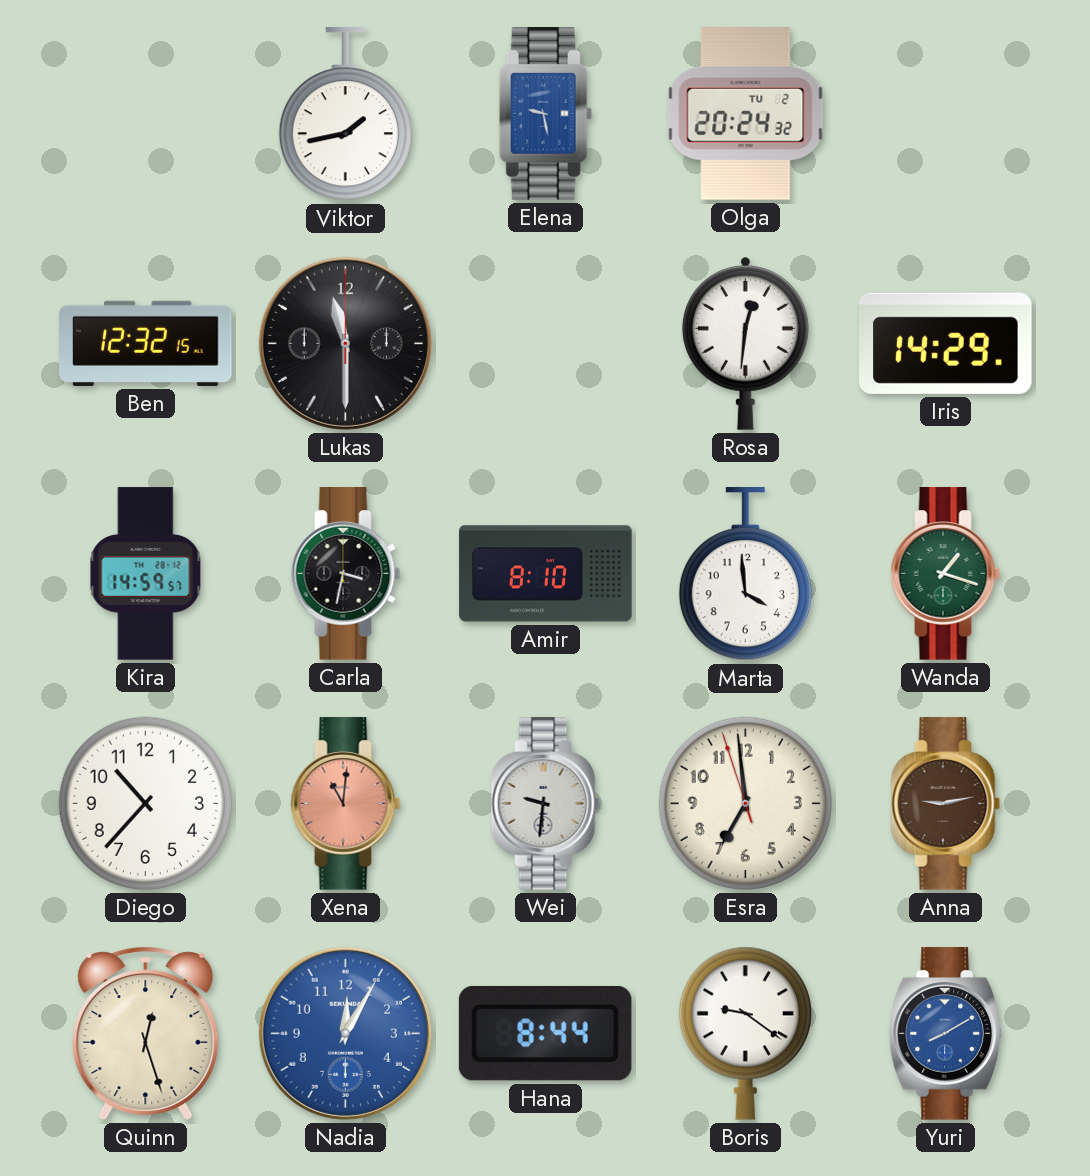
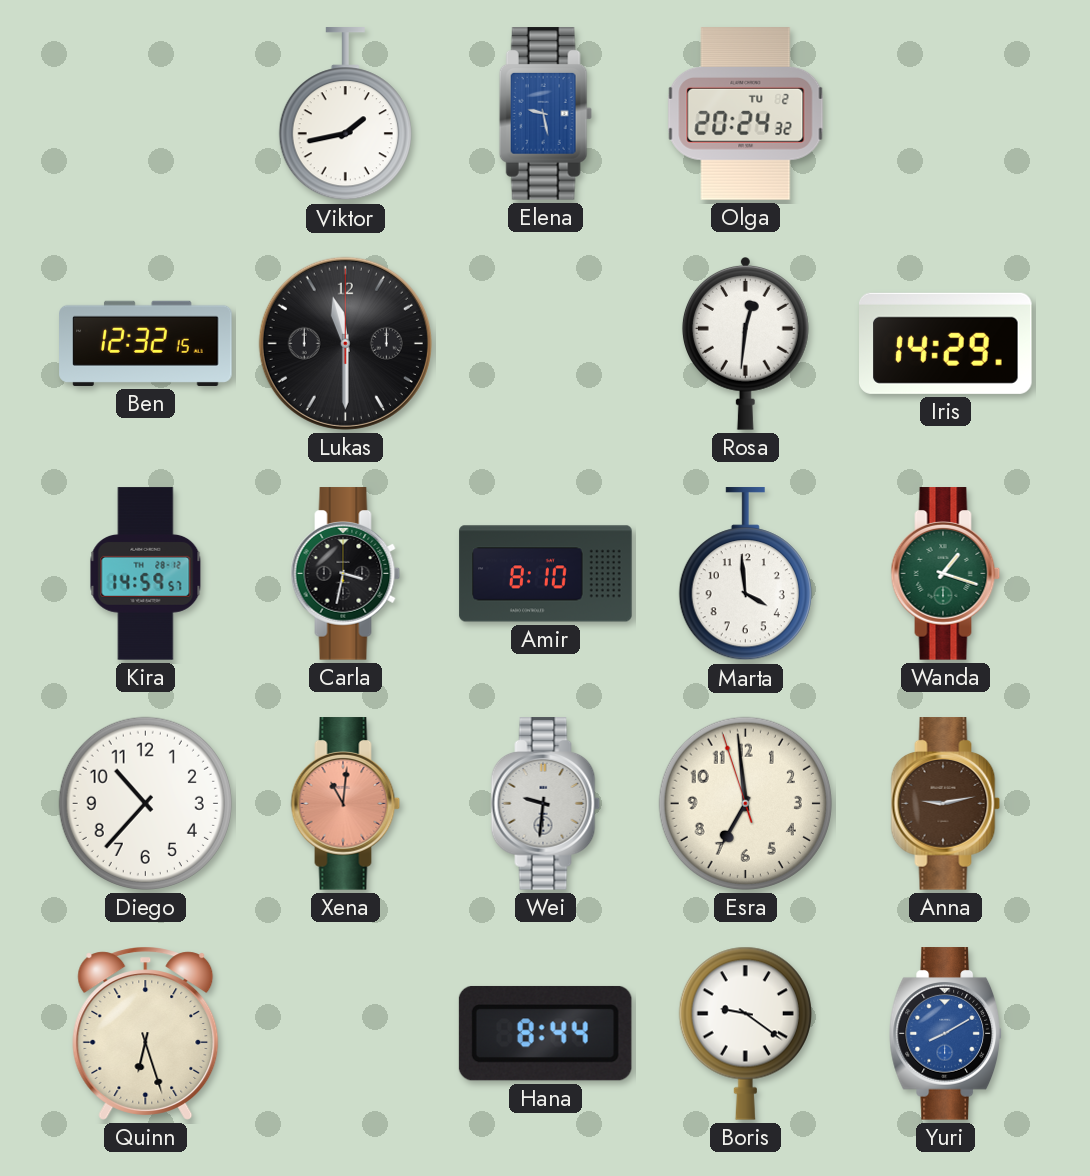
Quinn: 12:27 -> 6:27 (146, 1033)
Nadia: 12:05 -> none (345, 1033)
